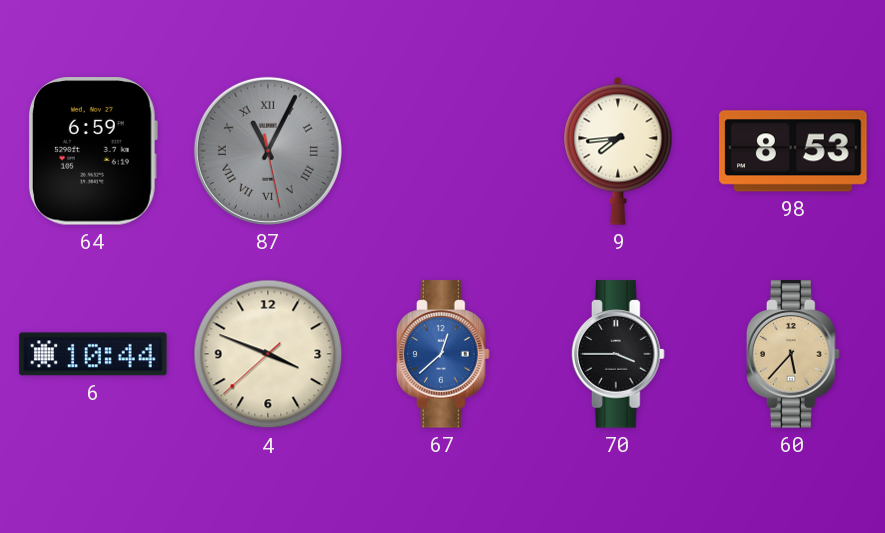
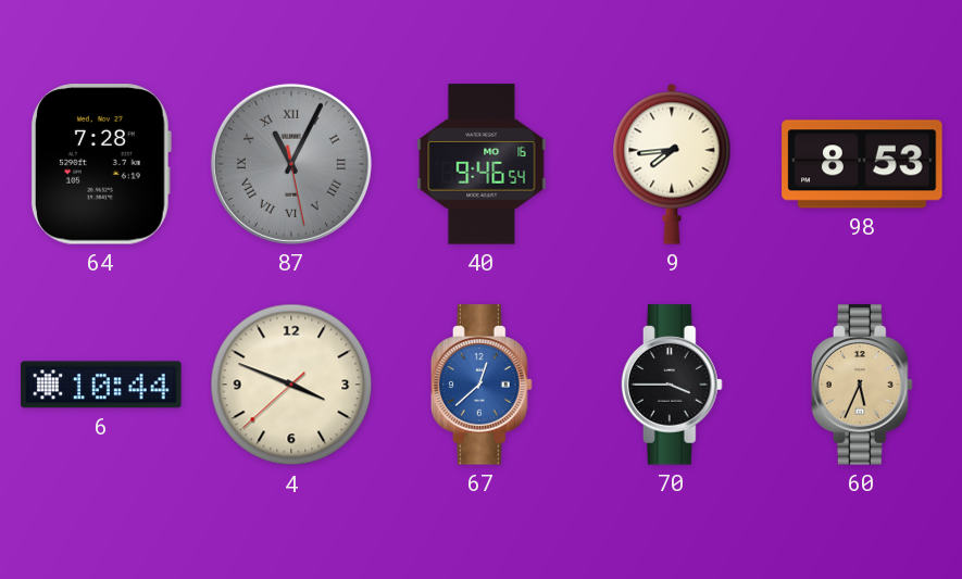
64: 6:59 -> 7:28 (101, 164)
40: none -> 9:46 (482, 164)
60: 5:37 -> 5:34 (863, 385)
